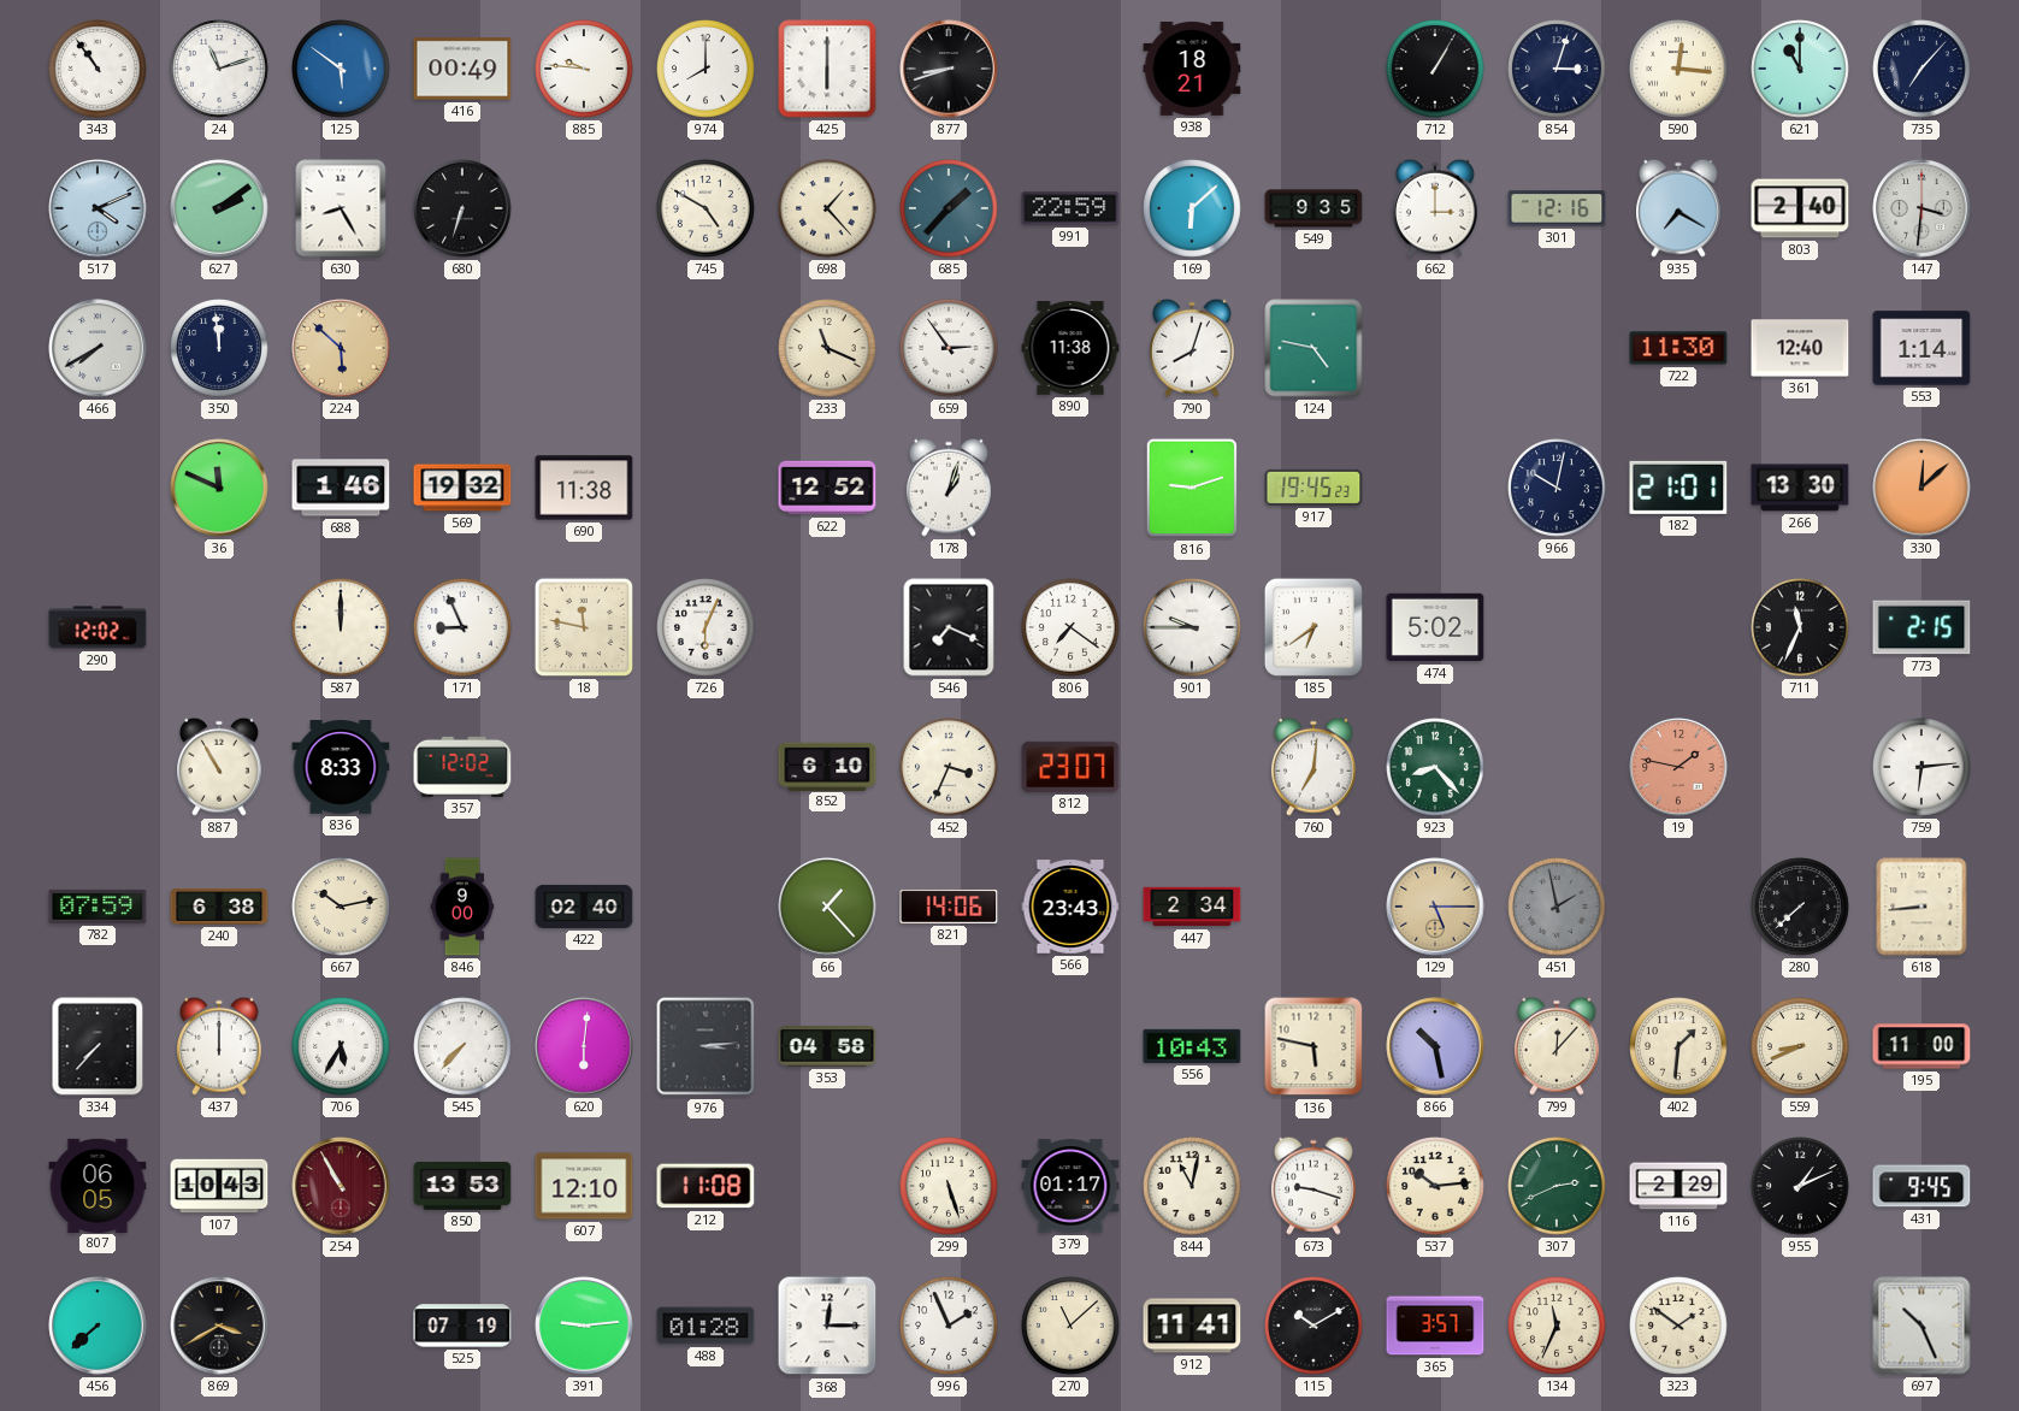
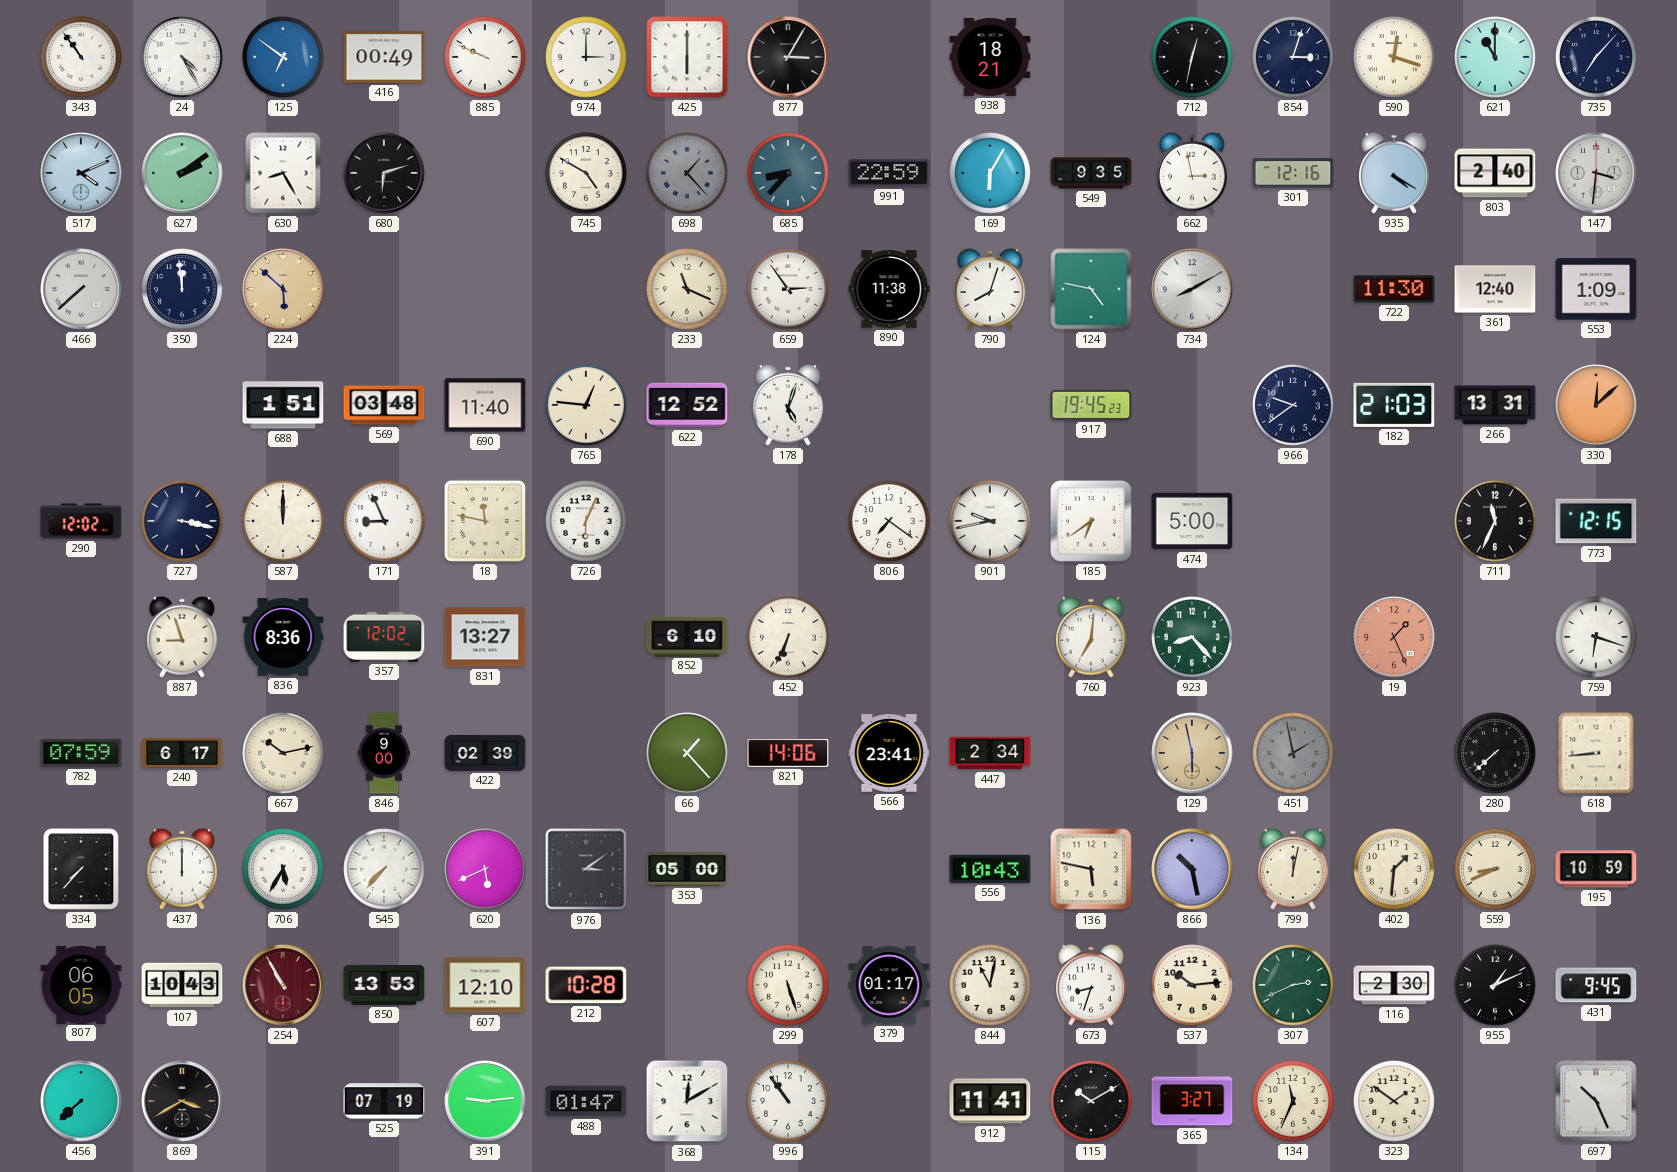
24: 11:12 -> 4:25 (182, 57)
125: 5:51 -> 6:51 (283, 57)
885: 9:46 -> 9:49 (485, 57)
974: 8:00 -> 3:00 (586, 57)
877: 8:42 -> 3:05 (788, 57)
712: 1:05 -> 12:32 (1192, 57)
590: 12:16 -> 12:18 (1394, 57)
680: 6:33 -> 6:12 (384, 173)
698 dial: cream -> grey (687, 173)
685: 1:37 -> 8:37 (788, 173)
169: 6:08 -> 6:05 (990, 173)
662: 3:00 -> 2:58 (1193, 173)
935: 7:20 -> 4:20 (1395, 173)
466: 7:40 -> 7:38 (81, 289)
734: none -> 8:10 (1192, 289)
553: 1:14 -> 1:09 (1596, 289)
36: 11:49 -> none (219, 488)
688: 1:46 -> 1:51 (283, 405)
569: 19:32 -> 03:48 (384, 405)
690: 11:38 -> 11:40 (485, 405)
765: none -> 12:46 (586, 405)
178: 1:03 -> 5:03 (789, 405)
816: 9:12 -> none (1192, 488)
966: 10:02 -> 9:39 (1293, 405)
182: 21:01 -> 21:03 (1394, 405)
266: 13:30 -> 13:31 (1495, 405)
727: none -> 3:17 (182, 521)
546: 7:19 -> none (949, 627)
901: 9:45 -> 9:43 (990, 521)
474: 5:02 -> 5:00 (1192, 521)
773: 2:15 -> 12:15 (1596, 521)
887: 10:55 -> 8:57 (183, 637)
836: 8:33 -> 8:36 (283, 637)
831: none -> 13:27 (485, 637)
452: 3:34 -> 6:34 (788, 637)
812: 23:07 -> none (1070, 767)
19: 1:47 -> 1:26 (1394, 637)
759: 6:14 -> 6:18 (1596, 637)
240: 6:38 -> 6:17 (182, 753)
422: 02:40 -> 02:39 (485, 753)
566: 23:43 -> 23:41 (889, 753)
129: 5:15 -> 5:58 (1192, 753)
620: 6:01 -> 5:41 (485, 869)
976: 3:14 -> 3:09 (586, 869)
353: 04:58 -> 05:00 (687, 869)
799: 12:07 -> 12:02 (1294, 869)
195: 11:00 -> 10:59 (1596, 869)
212: 11:08 -> 10:28 (586, 985)
673: 9:18 -> 8:33 (1092, 985)
116: 2:29 -> 2:30 (1394, 985)
488: 01:28 -> 01:47 (586, 1101)
368: 12:15 -> 12:10 (687, 1101)
996: 1:56 -> 10:54 (788, 1101)
270: 11:08 -> none (1070, 1326)
365: 3:57 -> 3:27 (1192, 1101)
